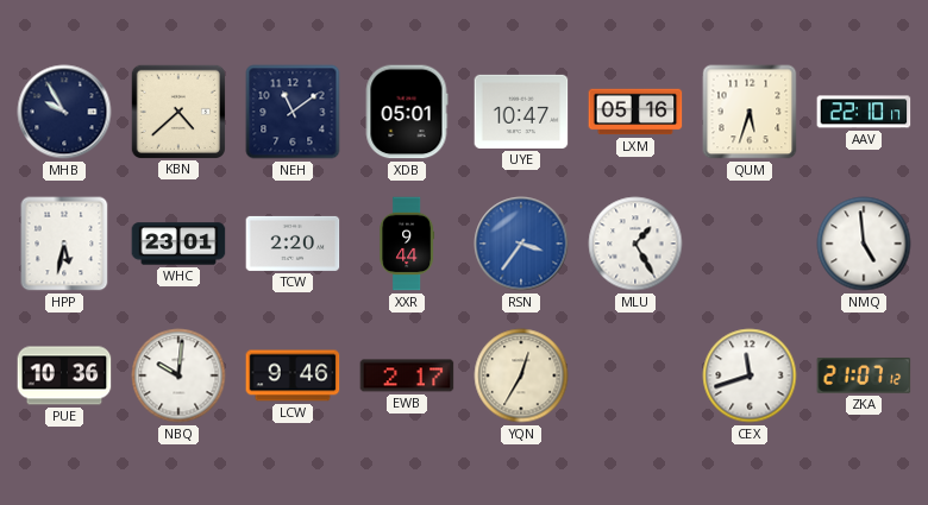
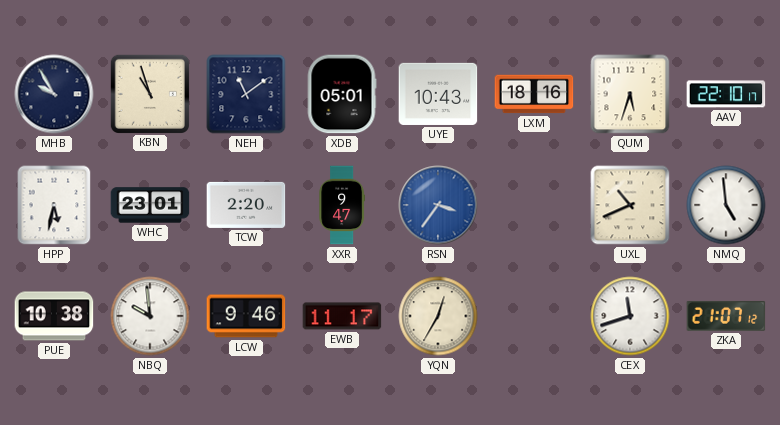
KBN: 4:38 -> 10:57 (149, 93)
UYE: 10:47 -> 10:43 (438, 94)
LXM: 05:16 -> 18:16 (534, 94)
XXR: 9:44 -> 9:47 (341, 205)
MLU: 1:25 -> none (635, 244)
UXL: none -> 10:41 (630, 205)
PUE: 10:36 -> 10:38 (54, 316)
NBQ: 10:01 -> 9:59 (150, 316)
EWB: 2:17 -> 11:17 (342, 316)
